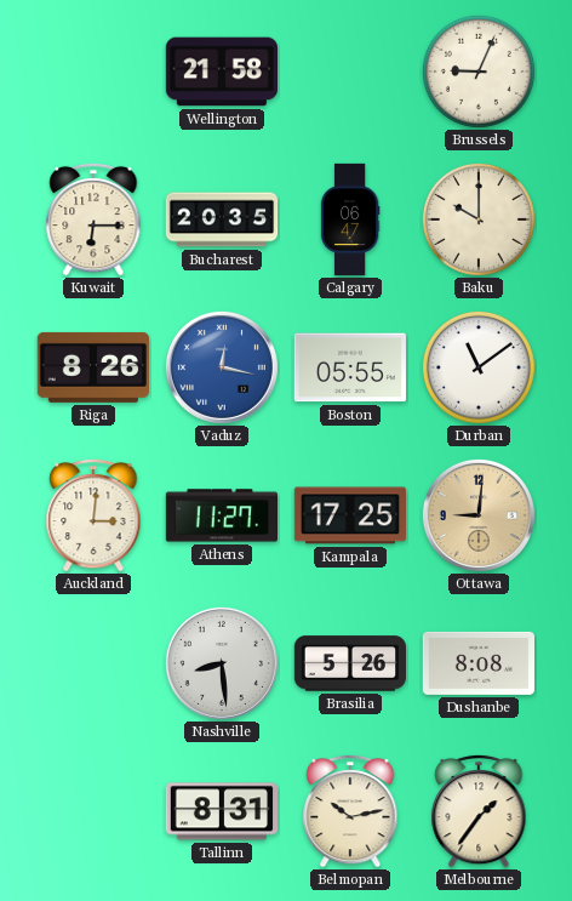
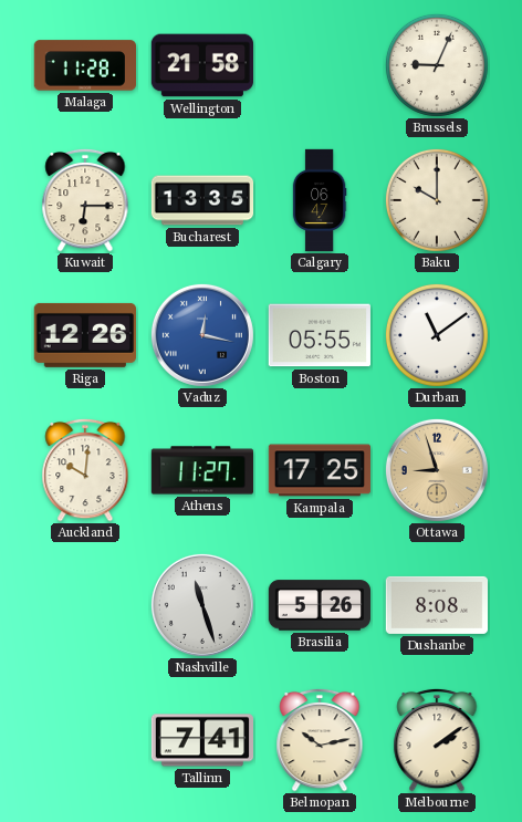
Malaga: none -> 11:28 (84, 65)
Bucharest: 20:35 -> 13:35 (202, 200)
Riga: 8:26 -> 12:26 (84, 335)
Auckland: 3:01 -> 10:01 (85, 470)
Ottawa: 9:01 -> 8:57 (437, 470)
Nashville: 8:29 -> 11:27 (202, 605)
Tallinn: 8:31 -> 7:41 (201, 740)
Melbourne: 1:36 -> 2:09 (437, 740)
